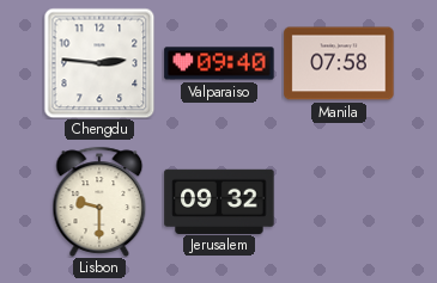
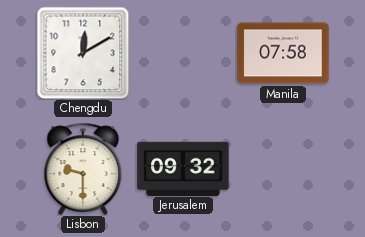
Chengdu: 2:46 -> 12:10 (83, 53)
Valparaiso: 09:40 -> none (219, 63)
